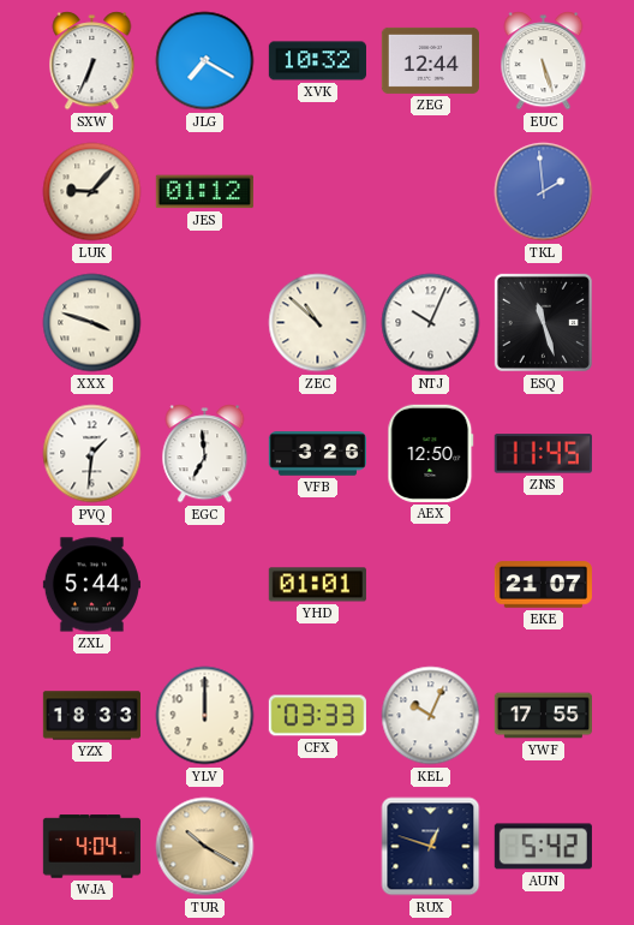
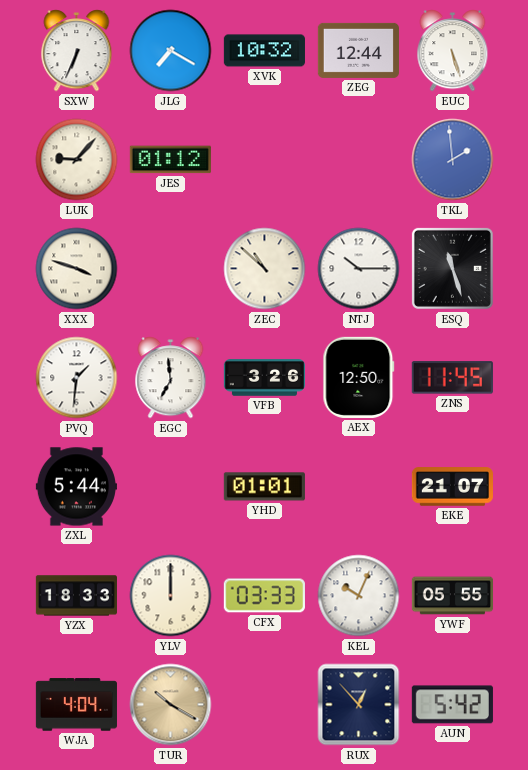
NTJ: 10:04 -> 10:15 (359, 269)
YWF: 17:55 -> 05:55 (452, 596)
RUX: 12:48 -> 12:53 (359, 705)
